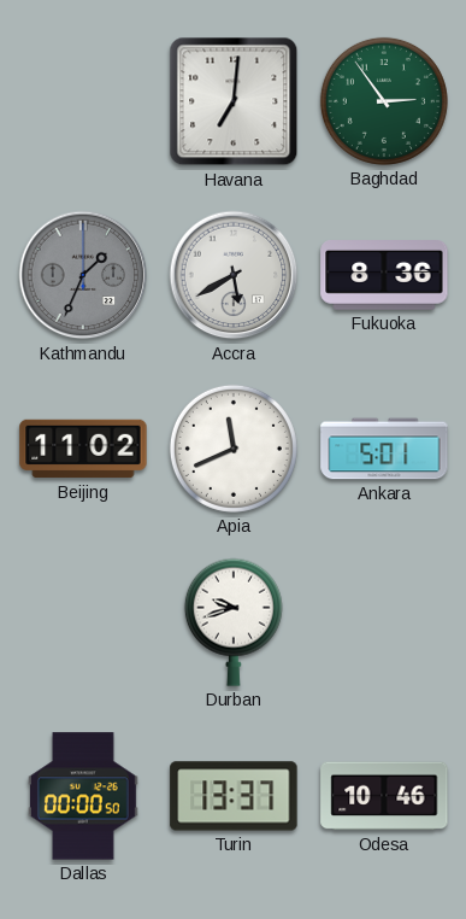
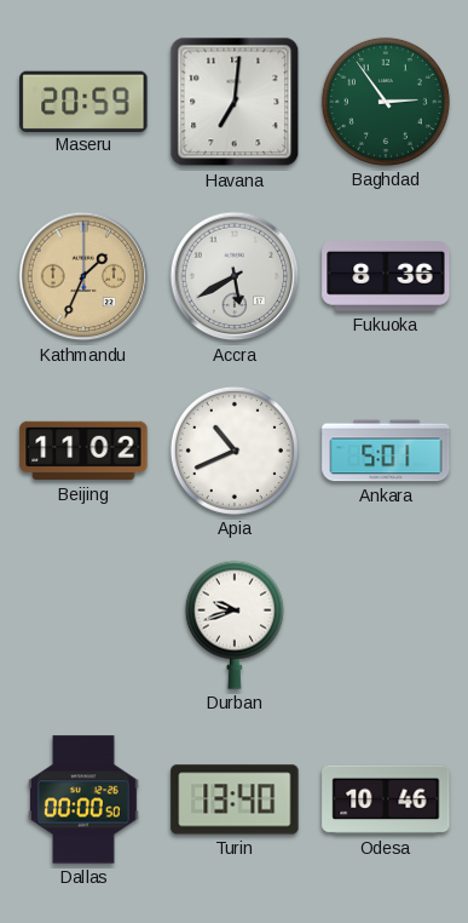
Maseru: none -> 20:59 (83, 101)
Kathmandu dial: grey -> champagne (83, 276)
Apia: 11:41 -> 10:41 (235, 451)
Turin: 13:37 -> 13:40 (235, 799)
